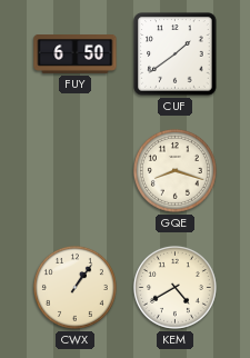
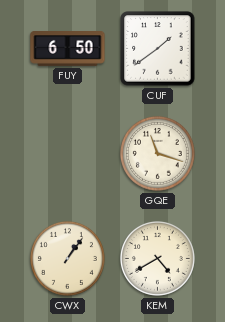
GQE: 8:18 -> 11:18 (157, 153)
